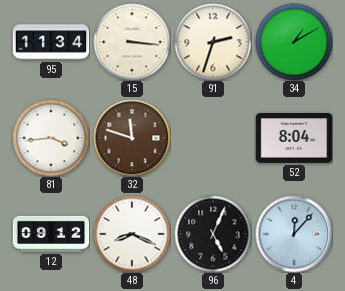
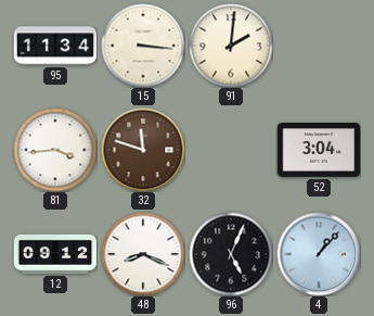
91: 2:33 -> 2:01 (231, 46)
34: 1:10 -> none (294, 42)
52: 8:04 -> 3:04 (319, 151)
4: 12:07 -> 1:07 (319, 254)
